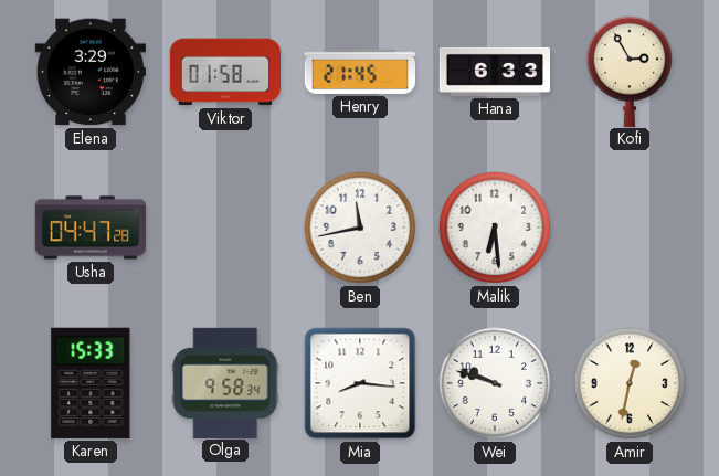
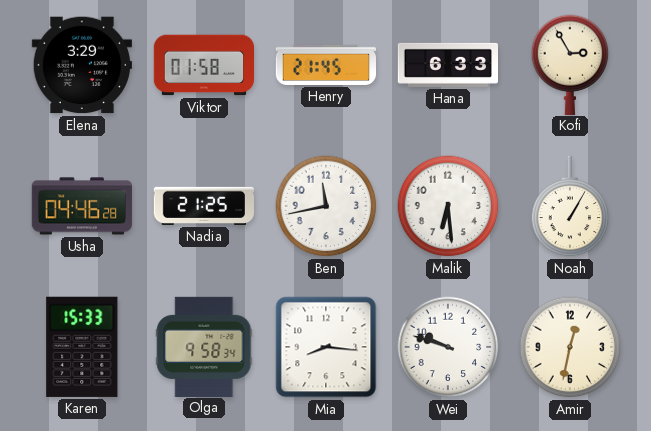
Usha: 04:47 -> 04:46 (82, 206)
Nadia: none -> 21:25 (203, 206)
Noah: none -> 1:05 (570, 206)
